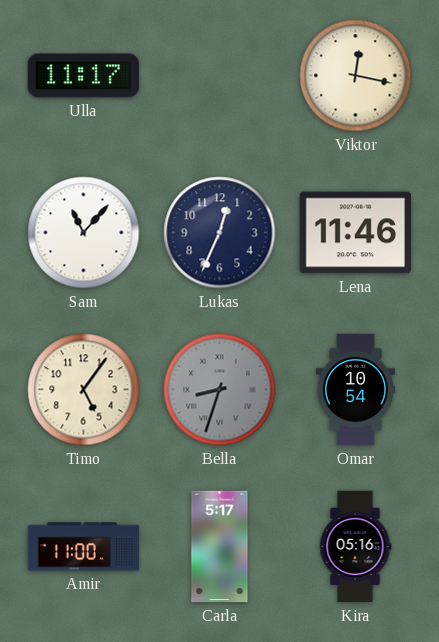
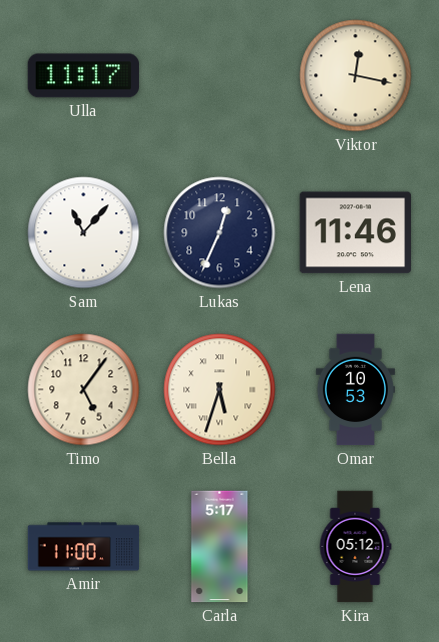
Bella: 8:33 -> 5:33 (220, 390)
Bella dial: grey -> cream (220, 390)
Omar: 10:54 -> 10:53 (355, 390)
Kira: 05:16 -> 05:12 (355, 547)
